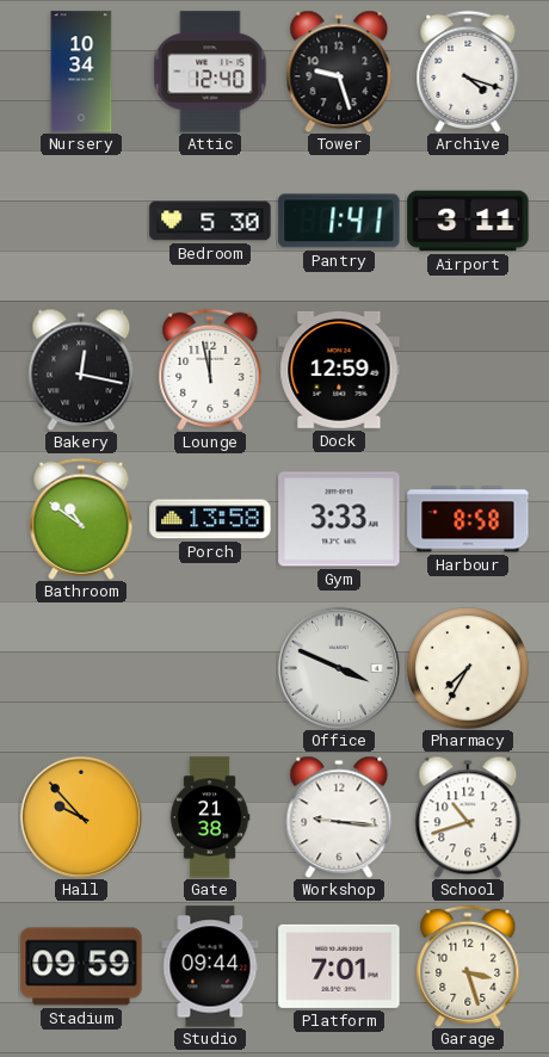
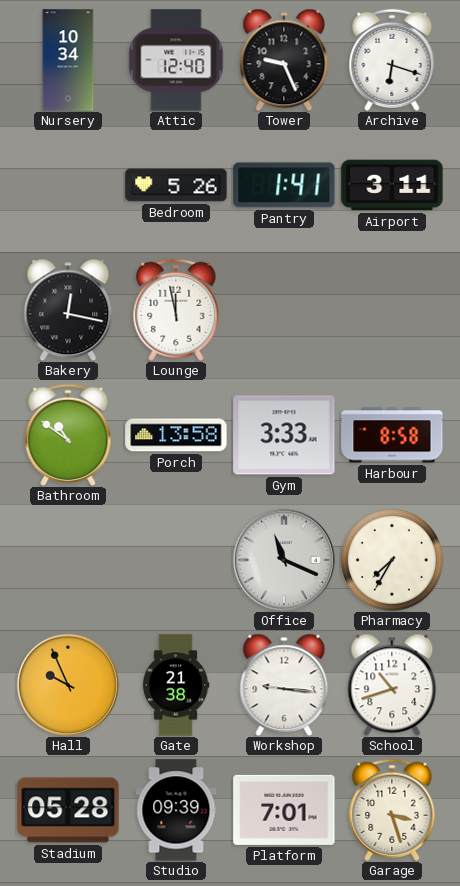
Tower: 9:27 -> 9:26 (284, 60)
Archive: 4:18 -> 6:18 (392, 60)
Bedroom: 5:30 -> 5:26 (176, 185)
Dock: 12:59 -> none (339, 370)
Office: 3:49 -> 11:19 (284, 560)
Hall: 9:53 -> 9:56 (68, 685)
Stadium: 09:59 -> 05:28 (68, 810)
Studio: 09:44 -> 09:39 (176, 810)
